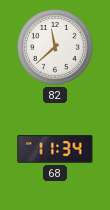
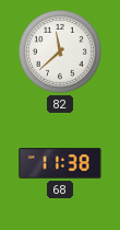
68: 11:34 -> 11:38 (60, 163)
